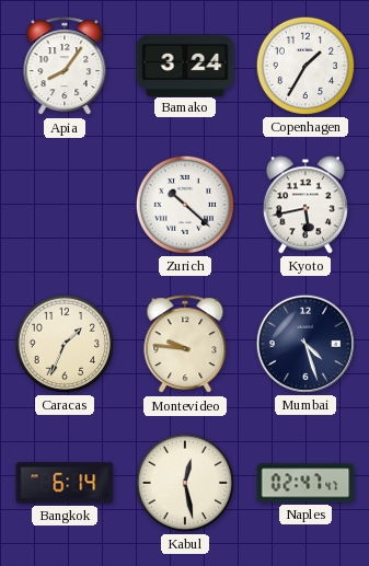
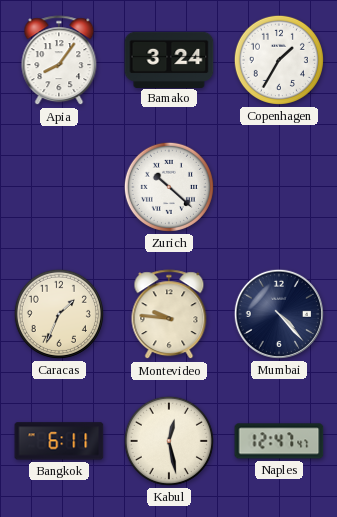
Kyoto: 5:43 -> none (305, 205)
Mumbai: 4:27 -> 4:23 (279, 314)
Bangkok: 6:14 -> 6:11 (59, 441)
Naples: 02:47 -> 12:47 (279, 441)
